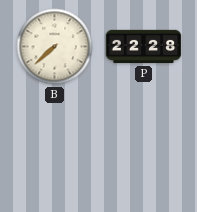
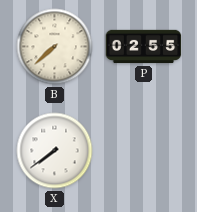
P: 22:28 -> 02:55 (144, 47)
X: none -> 7:39 (55, 151)
